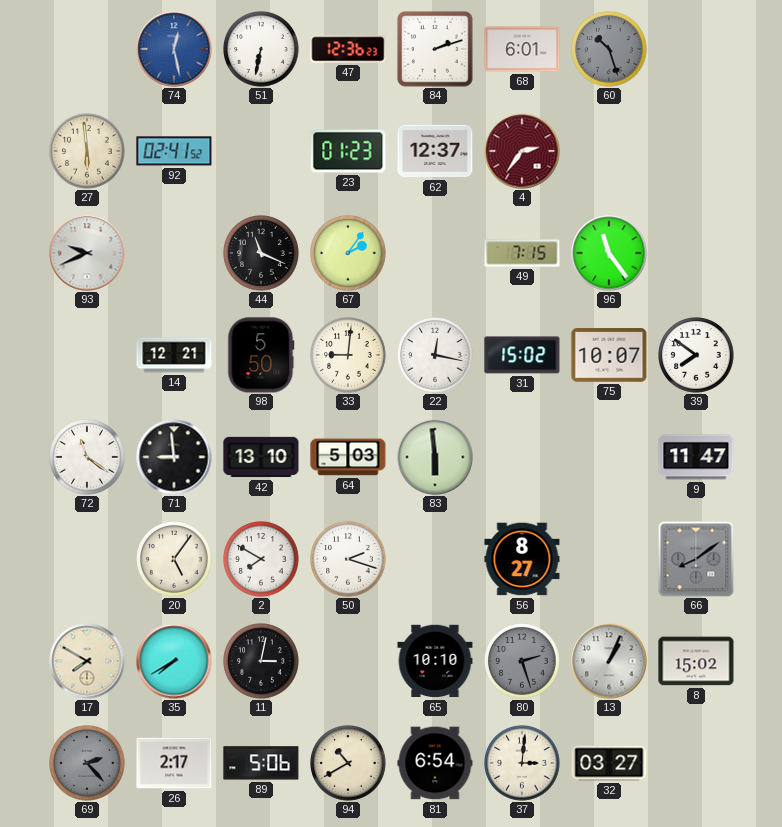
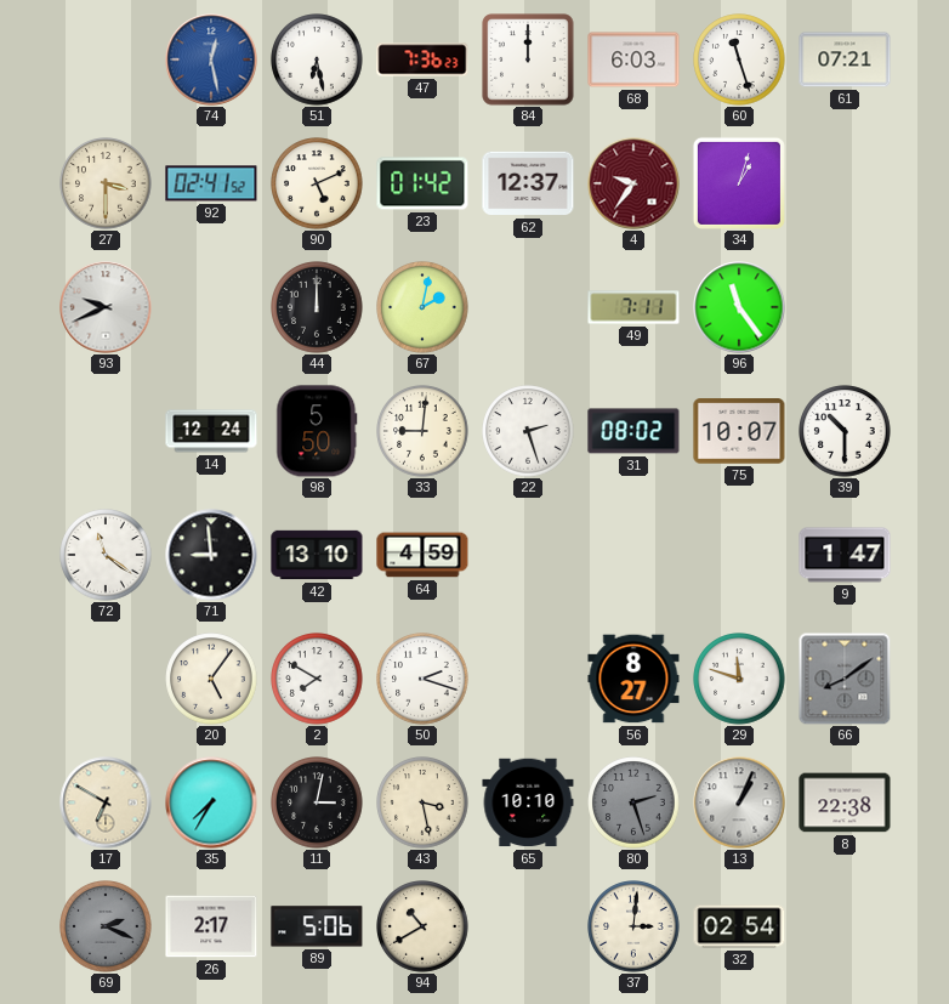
51: 6:32 -> 6:28 (317, 59)
47: 12:36 -> 7:36 (422, 59)
84: 2:12 -> 12:00 (528, 59)
68: 6:01 -> 6:03 (633, 59)
60: 10:27 -> 11:27 (739, 59)
60 dial: grey -> white (739, 59)
61: none -> 07:21 (845, 59)
27: 5:59 -> 3:30 (106, 183)
90: none -> 5:11 (317, 183)
23: 01:23 -> 01:42 (422, 183)
4: 2:36 -> 9:36 (633, 183)
34: none -> 1:03 (739, 183)
44: 11:19 -> 12:00 (317, 307)
67: 2:06 -> 2:02 (422, 307)
49: 7:15 -> 7:11 (633, 307)
14: 12:21 -> 12:24 (211, 431)
22: 12:17 -> 2:27 (528, 431)
31: 15:02 -> 08:02 (633, 431)
39: 7:51 -> 10:30 (845, 431)
64: 5:03 -> 4:59 (422, 555)
83: 5:59 -> none (435, 457)
9: 11:47 -> 1:47 (845, 555)
29: none -> 11:48 (739, 679)
17: 7:50 -> 6:50 (106, 802)
35: 7:40 -> 7:35 (211, 802)
43: none -> 3:28 (422, 802)
8: 15:02 -> 22:38 (845, 802)
69: 2:23 -> 2:19 (106, 926)
81: 6:54 -> none (435, 763)
32: 03:27 -> 02:54 (739, 926)
